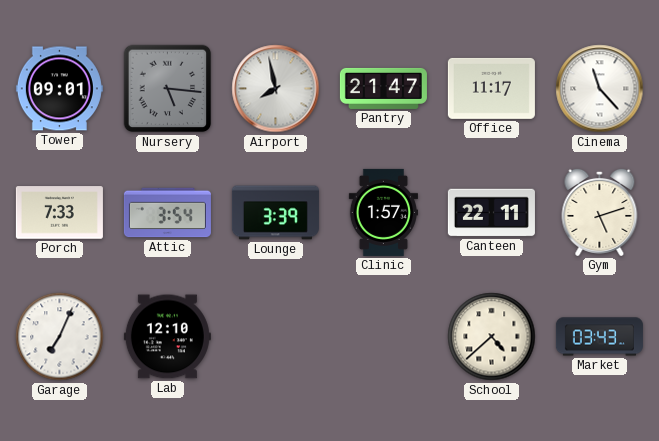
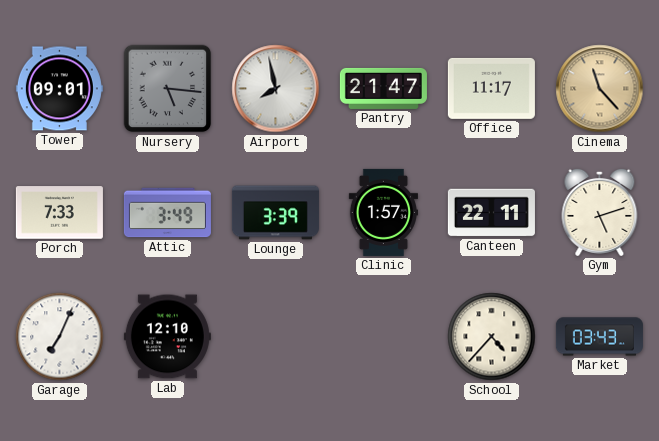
Cinema dial: white -> champagne (600, 89)
Attic: 3:54 -> 3:49 (167, 213)
School: 4:38 -> 4:37 (492, 337)
